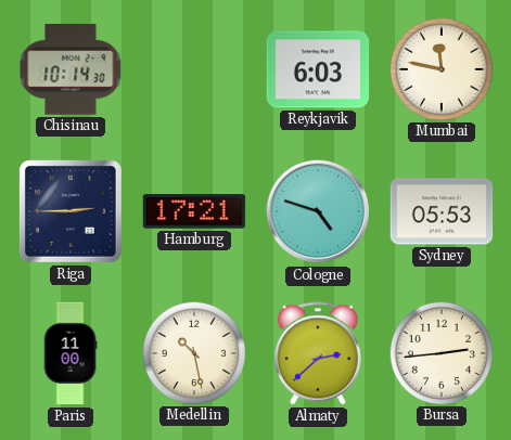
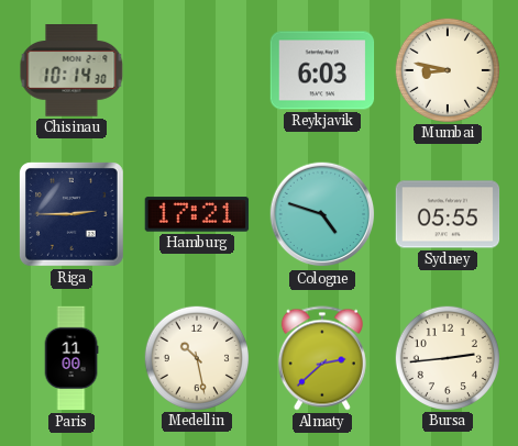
Mumbai: 11:47 -> 8:47 (447, 69)
Sydney: 05:53 -> 05:55 (448, 214)
